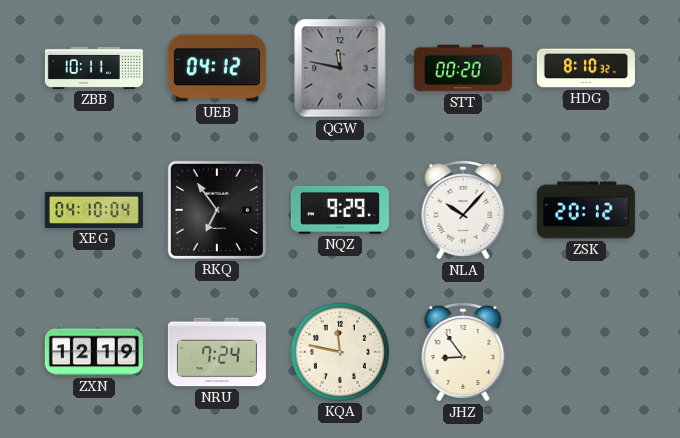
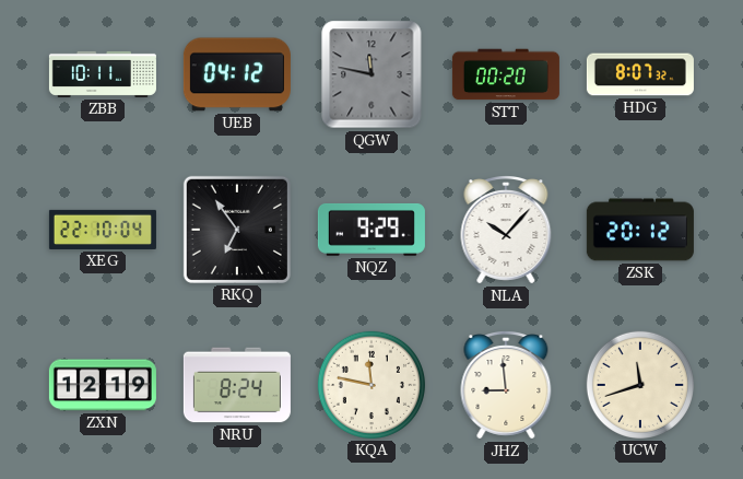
HDG: 8:10 -> 8:07 (640, 74)
XEG: 04:10 -> 22:10 (103, 230)
NRU: 7:24 -> 8:24 (237, 385)
JHZ: 8:54 -> 8:59 (506, 386)
UCW: none -> 11:42 (640, 385)
